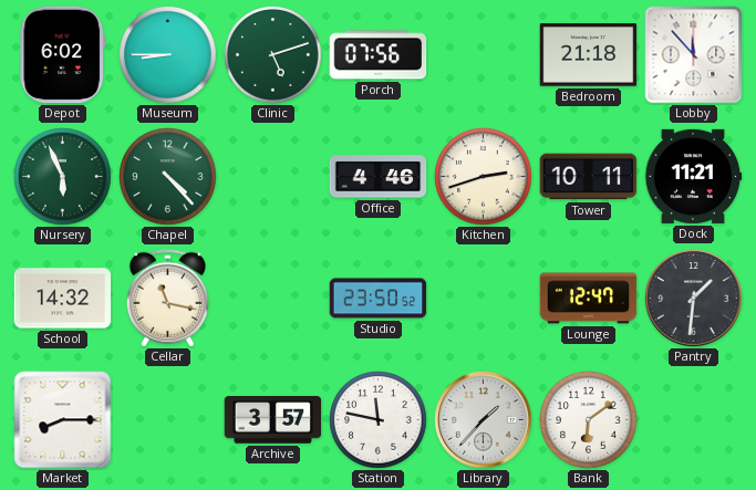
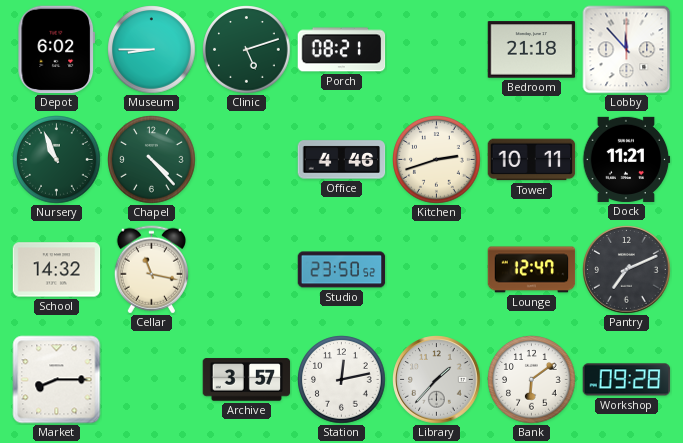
Porch: 07:56 -> 08:21 (342, 50)
Nursery: 5:56 -> 10:56 (57, 160)
Pantry: 1:31 -> 7:11 (627, 270)
Station: 11:47 -> 12:13 (342, 380)
Workshop: none -> 09:28 (627, 380)
